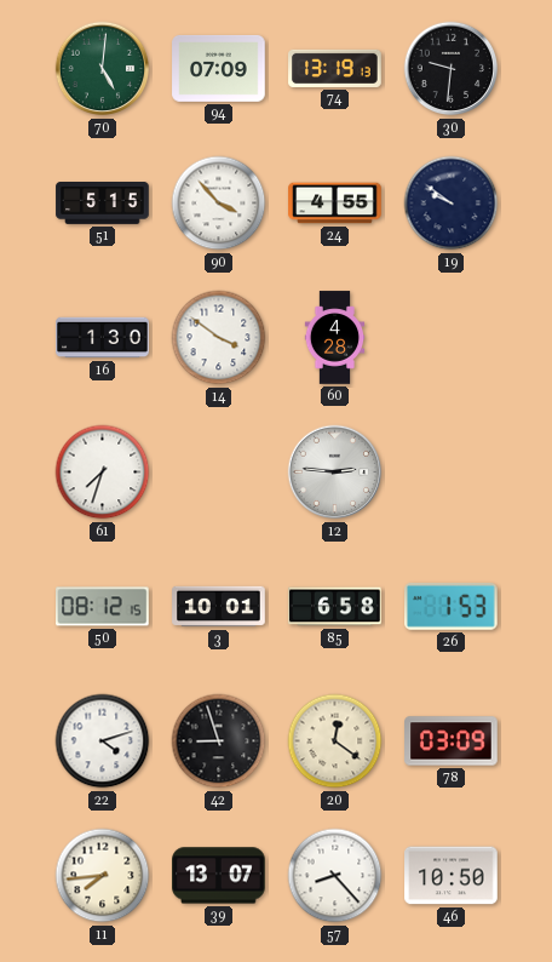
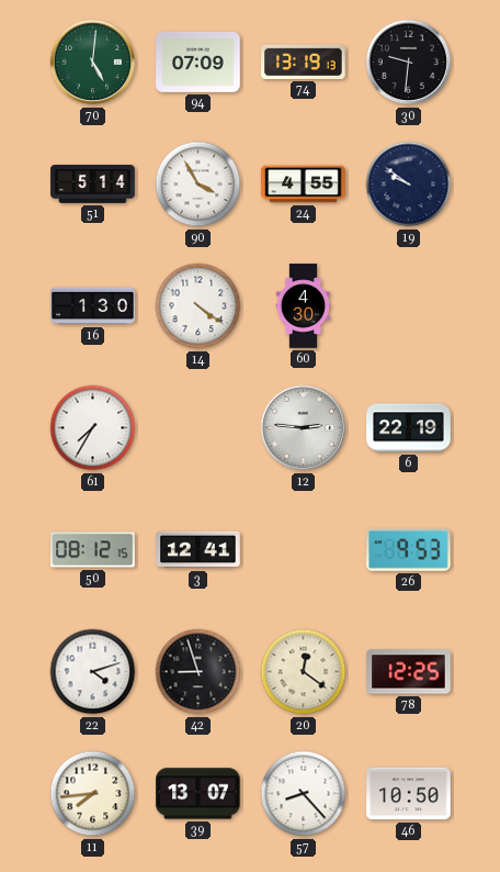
51: 5:15 -> 5:14 (93, 185)
90: 3:53 -> 3:55 (198, 185)
14: 3:51 -> 4:21 (198, 306)
60: 4:28 -> 4:30 (304, 306)
61: 7:33 -> 7:35 (93, 428)
6: none -> 22:19 (409, 428)
3: 10:01 -> 12:41 (198, 550)
85: 6:58 -> none (335, 607)
26: 1:53 -> 9:53 (409, 549)
78: 03:09 -> 12:25 (409, 672)
